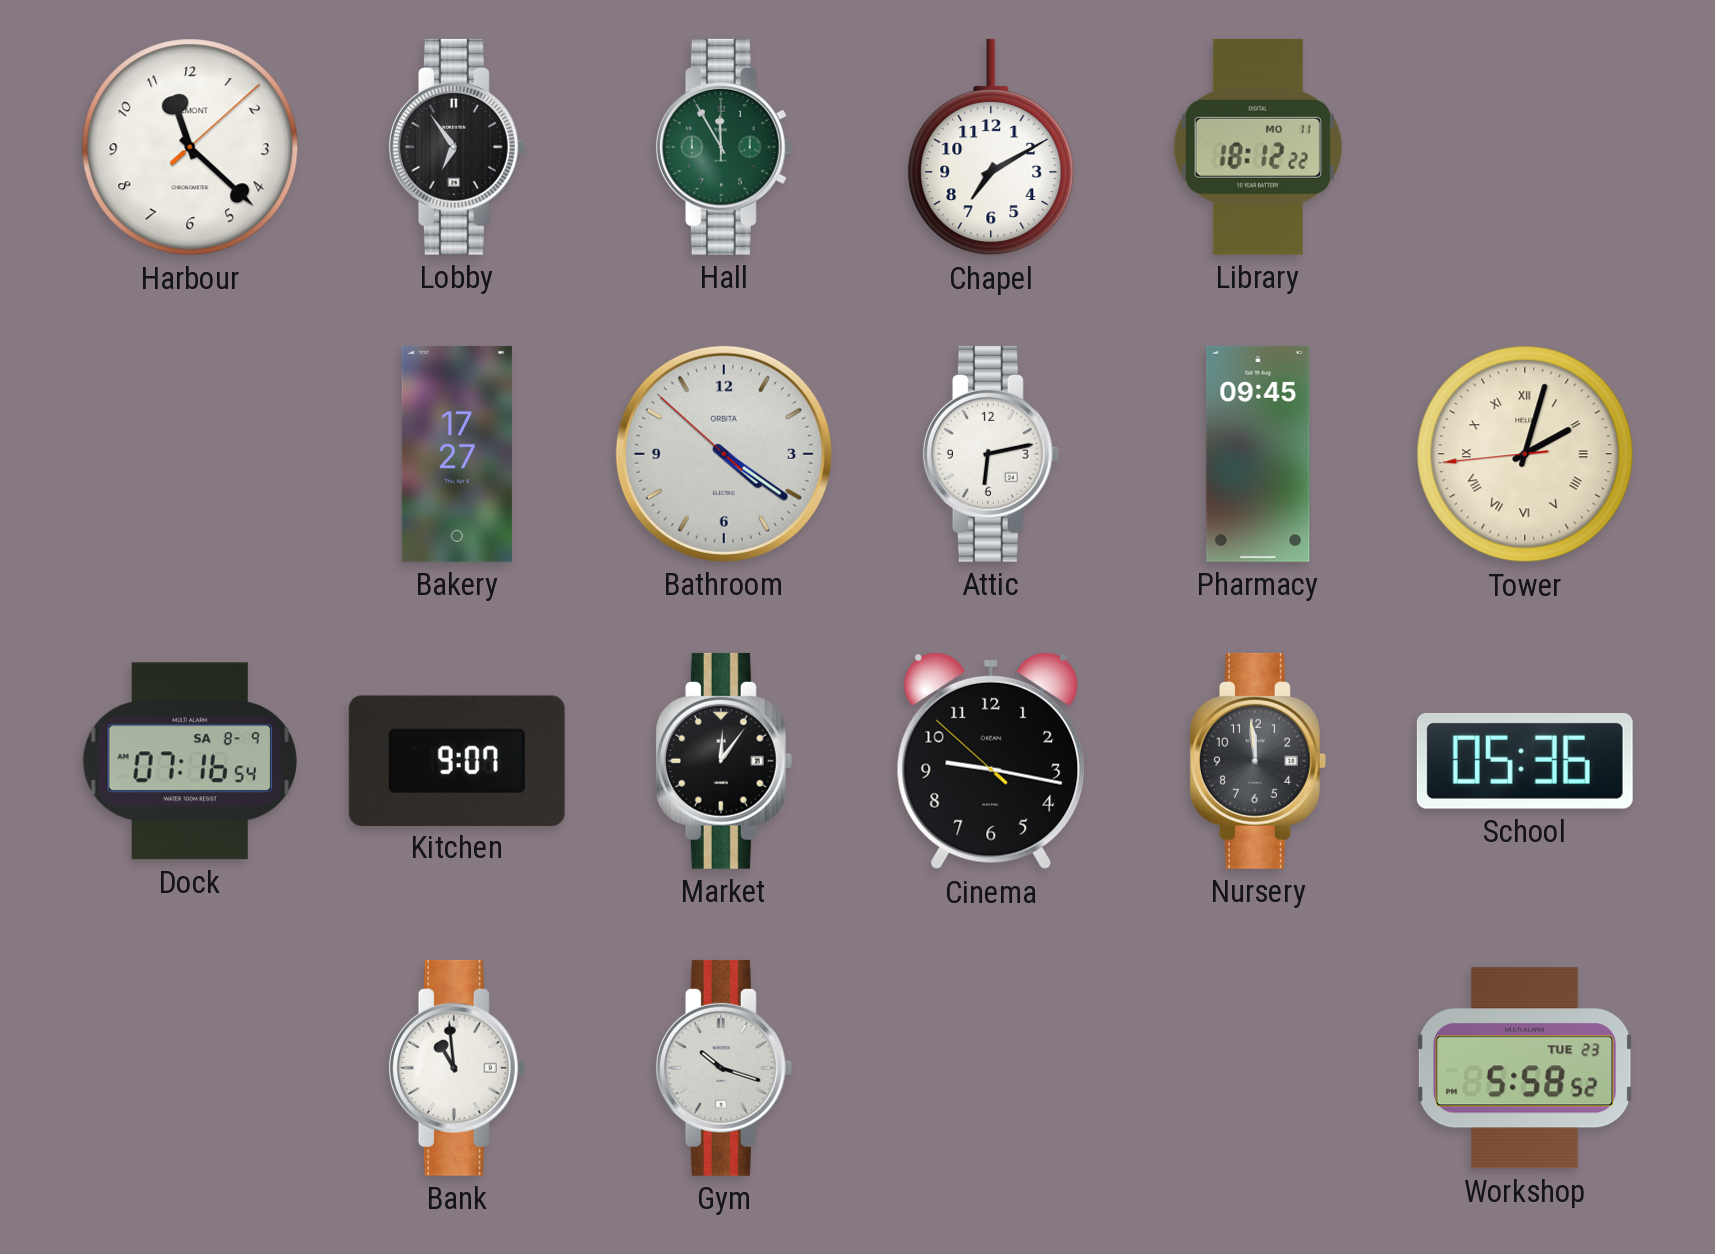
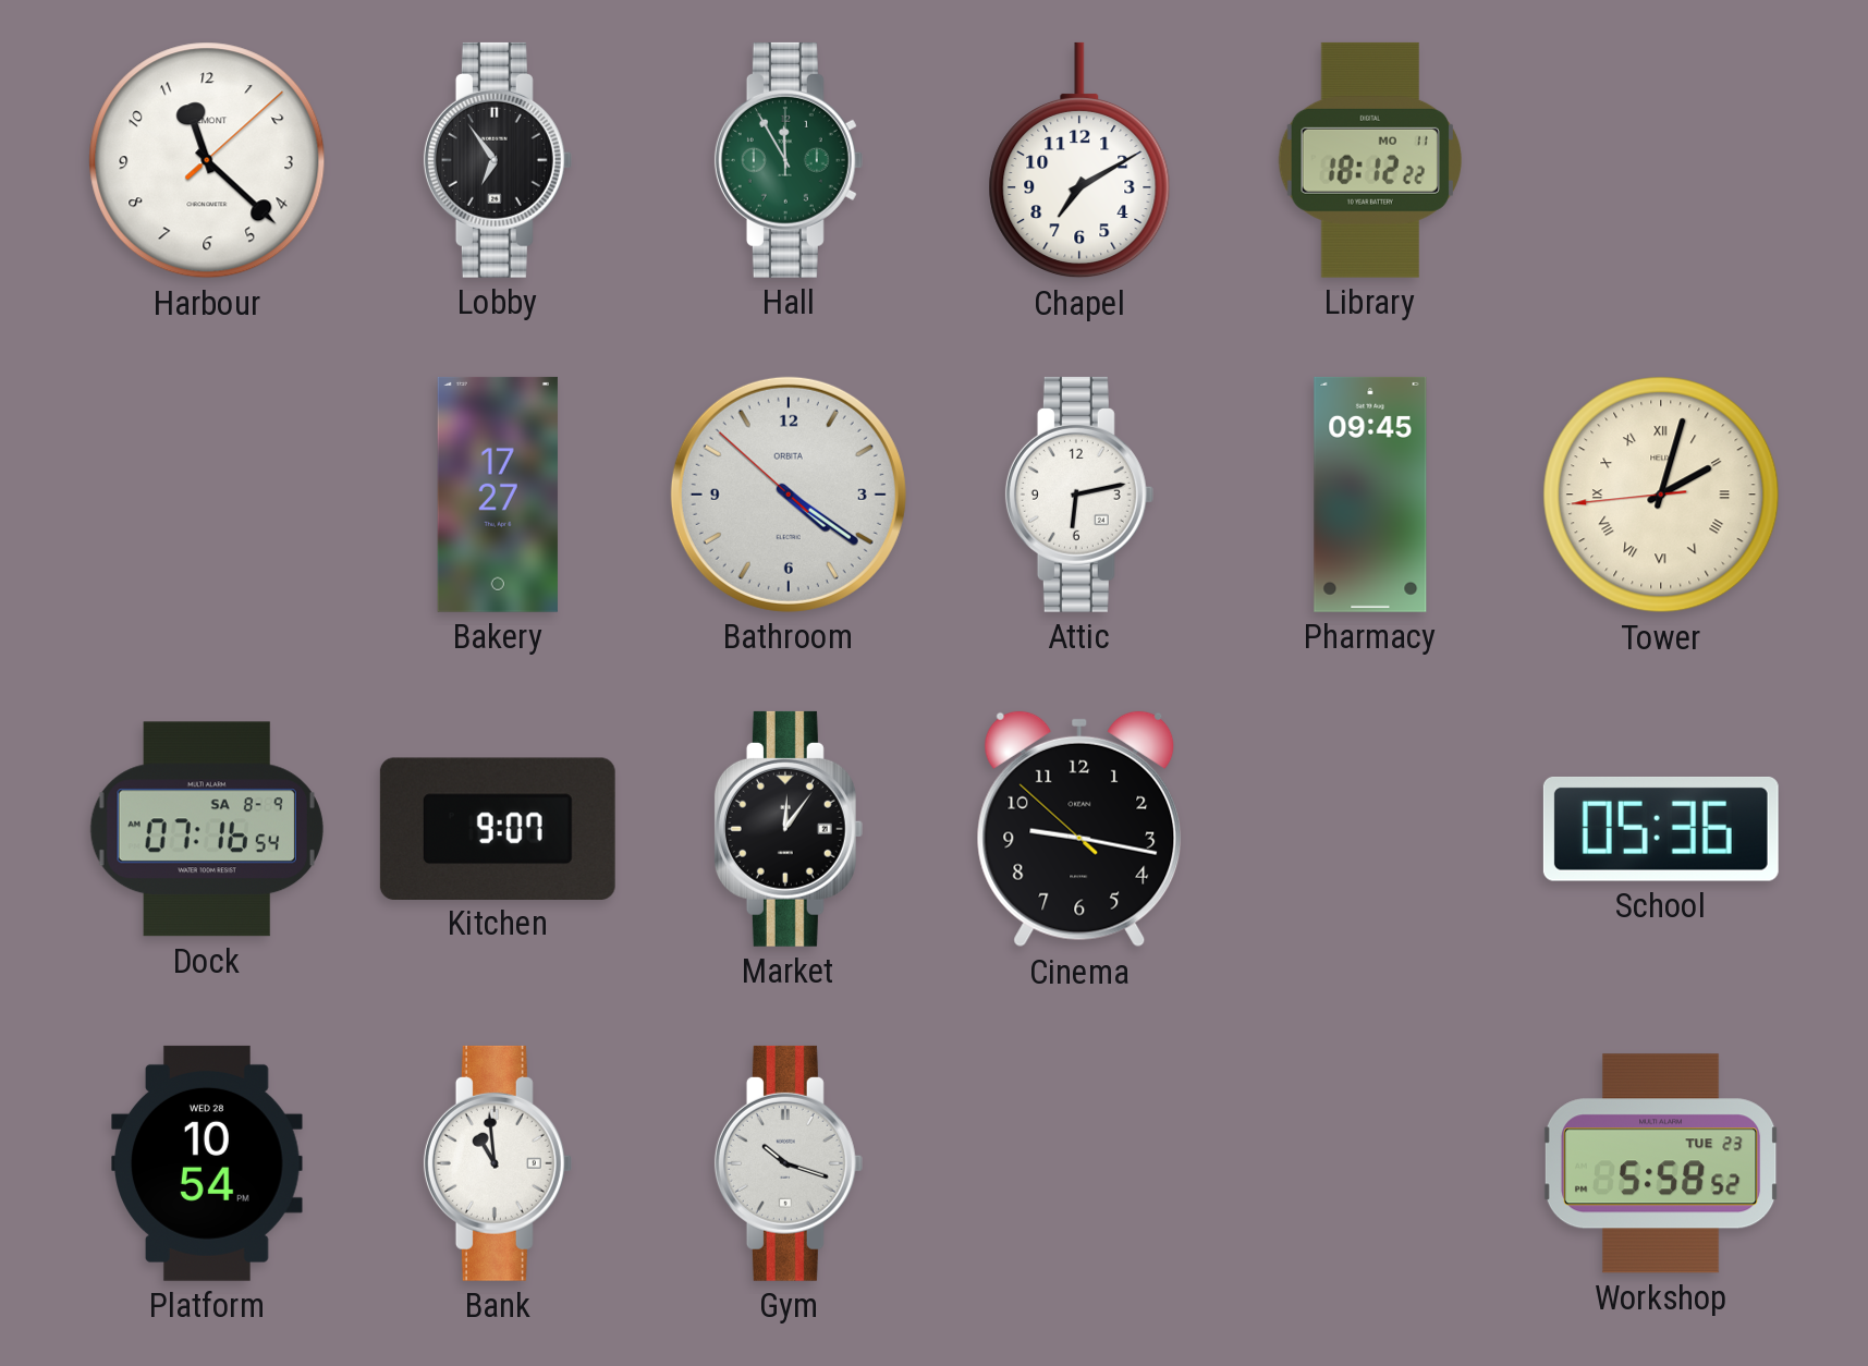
Nursery: 11:59 -> none (1258, 761)
Platform: none -> 10:54 (208, 1163)
